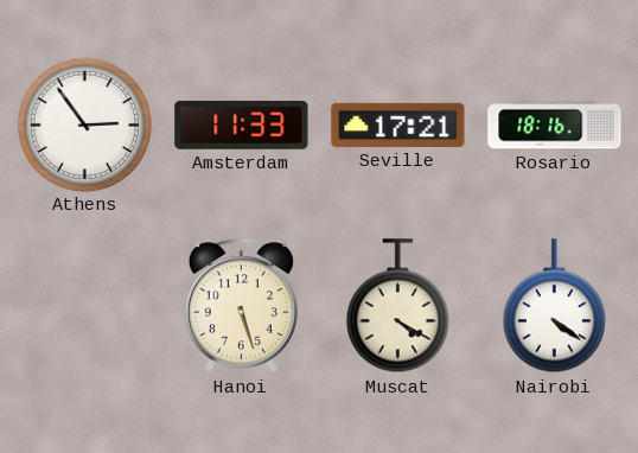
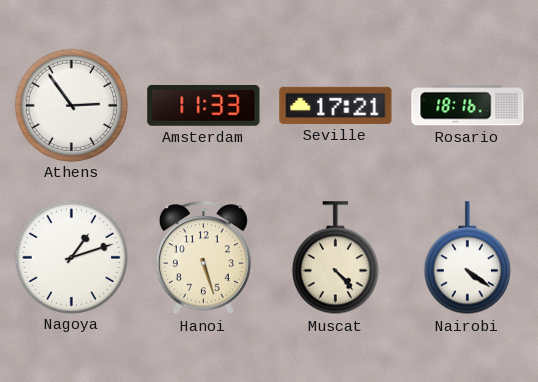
Nagoya: none -> 1:12 (71, 257)
Muscat: 4:20 -> 4:23 (335, 258)
